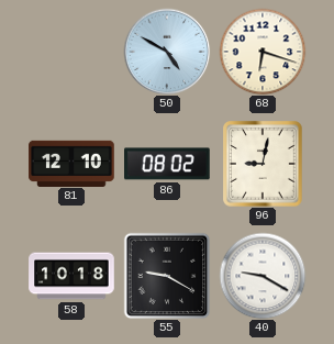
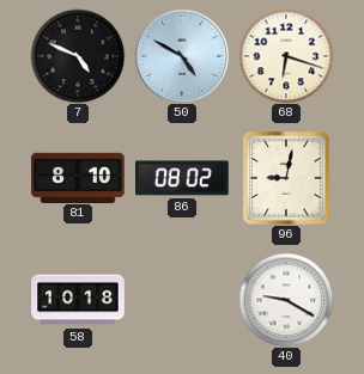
7: none -> 4:49 (78, 56)
81: 12:10 -> 8:10 (78, 177)
55: 9:20 -> none (167, 276)
